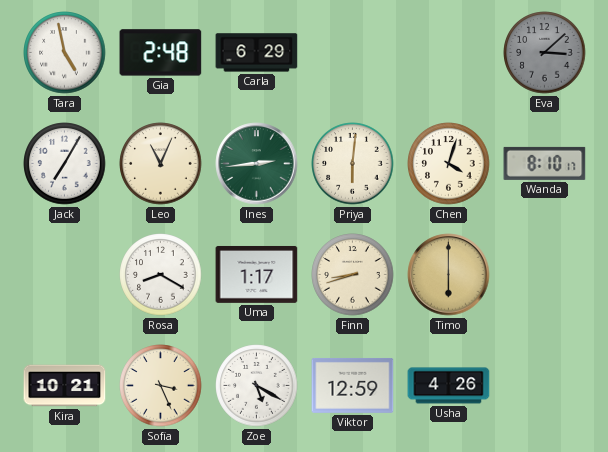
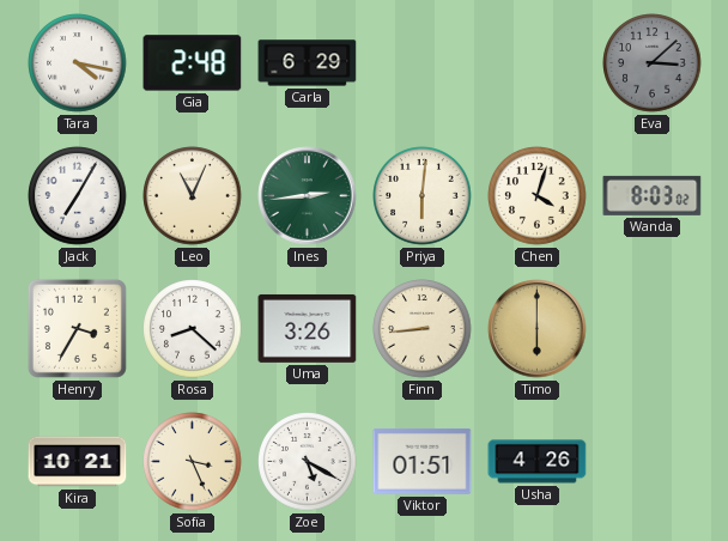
Tara: 4:58 -> 4:17 (78, 63)
Wanda: 8:10 -> 8:03 (653, 195)
Henry: none -> 3:35 (77, 328)
Rosa: 8:20 -> 8:22 (193, 329)
Uma: 1:17 -> 3:26 (308, 328)
Finn: 8:42 -> 8:44 (423, 329)
Viktor: 12:59 -> 01:51 (423, 461)
